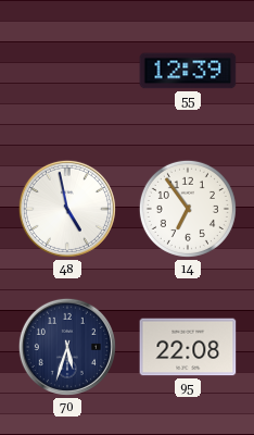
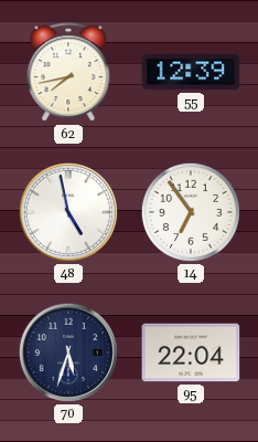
62: none -> 7:43 (68, 73)
95: 22:08 -> 22:04 (191, 352)
